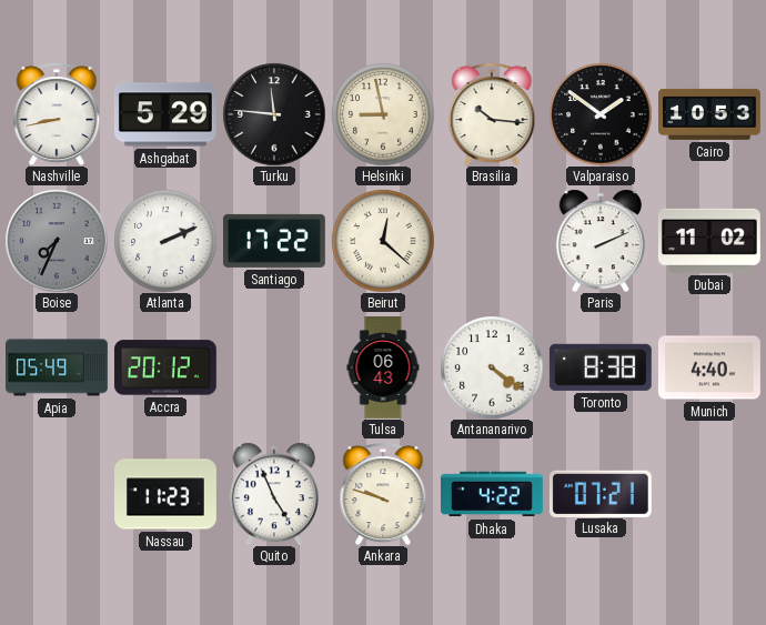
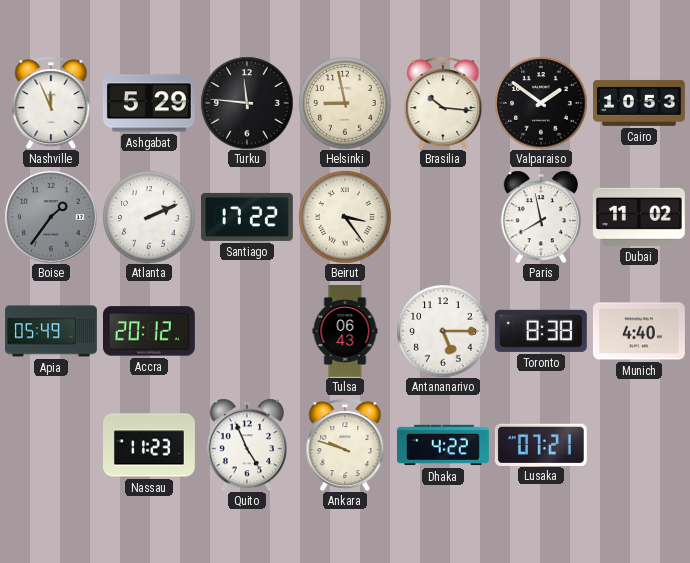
Nashville: 8:43 -> 11:56 (51, 103)
Boise: 7:34 -> 1:36 (51, 217)
Beirut: 12:22 -> 3:24 (345, 217)
Paris: 2:11 -> 7:58 (541, 217)
Antananarivo: 4:21 -> 5:15 (443, 331)
